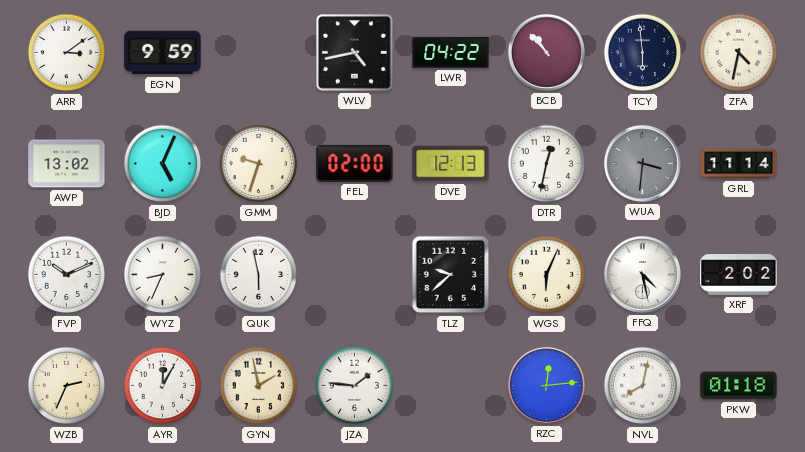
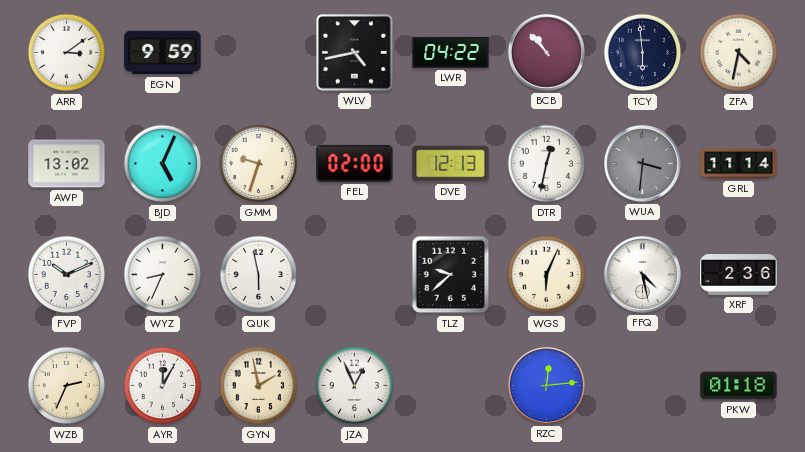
XRF: 2:02 -> 2:36 (739, 275)
JZA: 1:46 -> 12:56 (355, 386)
NVL: 8:02 -> none (643, 386)
